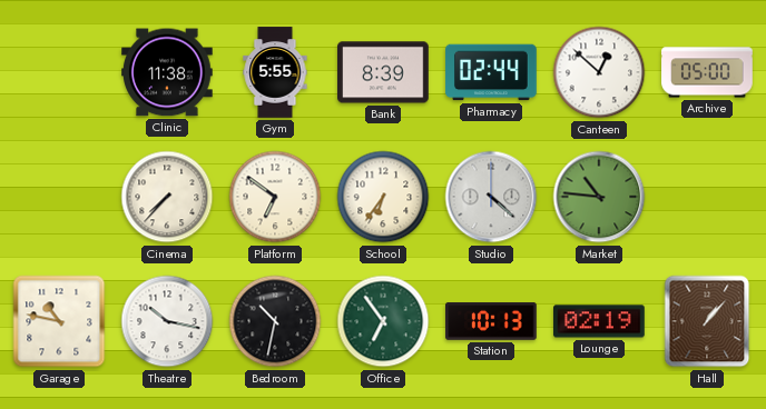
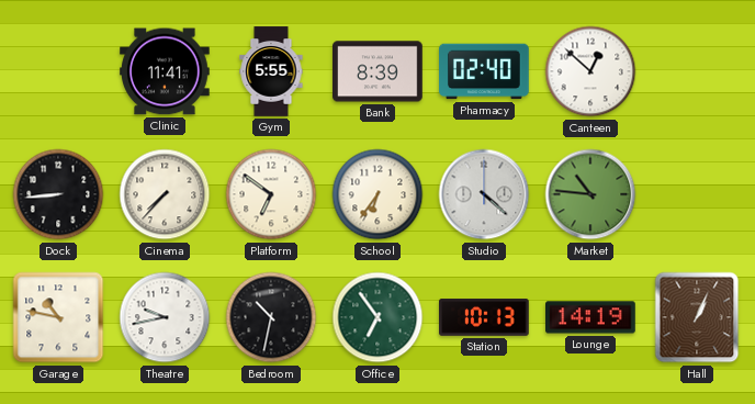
Clinic: 11:38 -> 11:41 (165, 71)
Pharmacy: 02:44 -> 02:40 (484, 71)
Archive: 05:00 -> none (707, 72)
Dock: none -> 8:44 (58, 194)
Theatre: 10:17 -> 9:43 (165, 317)
Lounge: 02:19 -> 14:19 (591, 317)
Hall: 1:07 -> 1:04 (697, 317)
